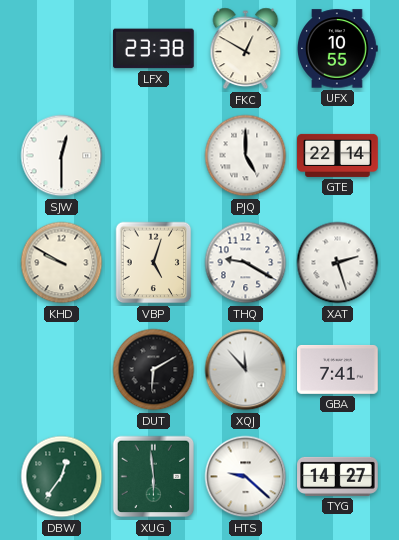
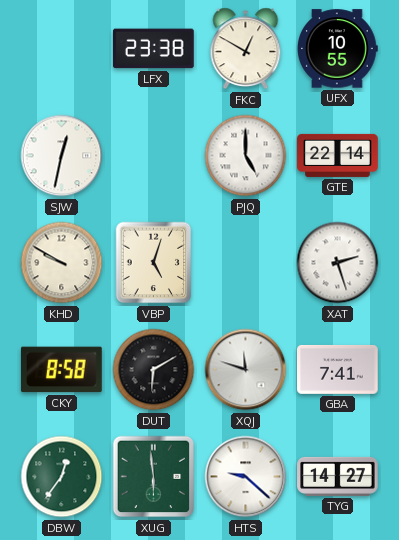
SJW: 12:30 -> 12:32 (62, 156)
THQ: 9:20 -> none (246, 263)
CKY: none -> 8:58 (61, 370)
XQJ: 11:53 -> 11:48 (246, 370)
